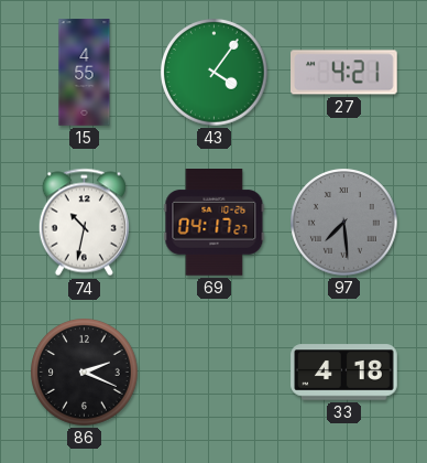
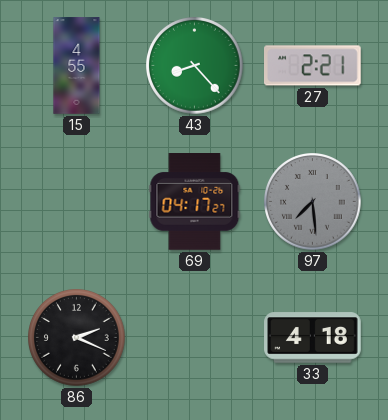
43: 4:06 -> 8:23 (195, 66)
27: 4:21 -> 2:21 (313, 66)
74: 10:32 -> none (84, 223)
